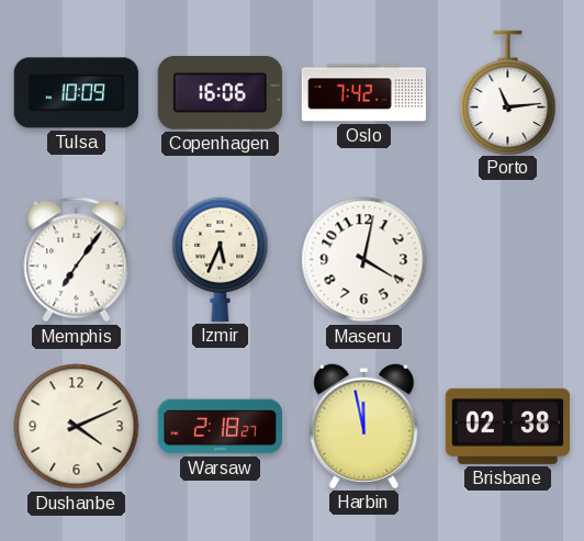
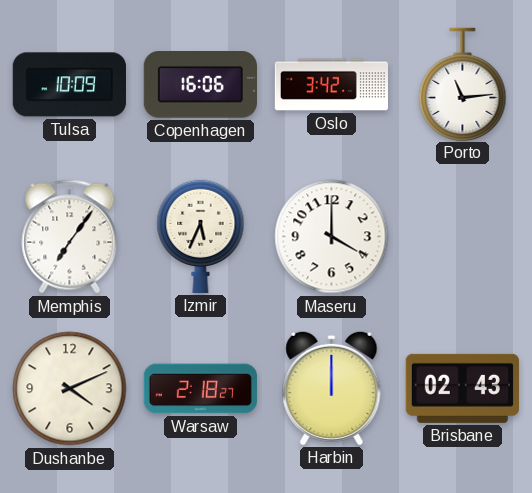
Oslo: 7:42 -> 3:42 (331, 85)
Maseru: 4:02 -> 4:00 (332, 237)
Harbin: 11:58 -> 12:00 (332, 388)
Brisbane: 02:38 -> 02:43 (462, 388)
